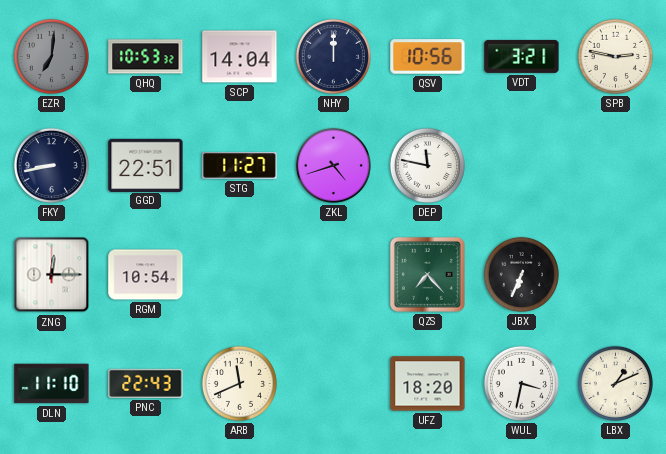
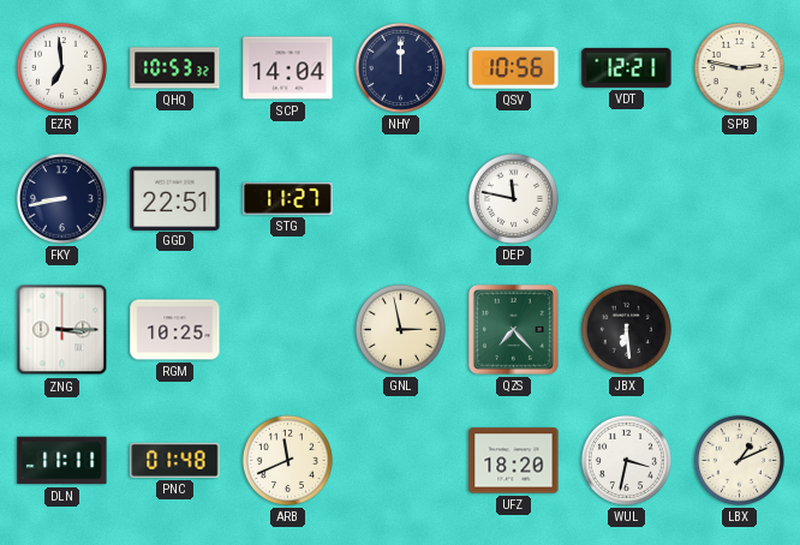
EZR: 7:01 -> 6:59 (61, 67)
EZR dial: grey -> white (61, 67)
VDT: 3:21 -> 12:21 (627, 67)
ZKL: 4:42 -> none (333, 165)
ZNG: 12:15 -> 3:15 (62, 330)
RGM: 10:54 -> 10:25 (175, 330)
GNL: none -> 2:58 (400, 329)
JBX: 6:34 -> 6:29 (626, 329)
DLN: 11:10 -> 11:11 (62, 461)
PNC: 22:43 -> 01:48 (175, 460)
